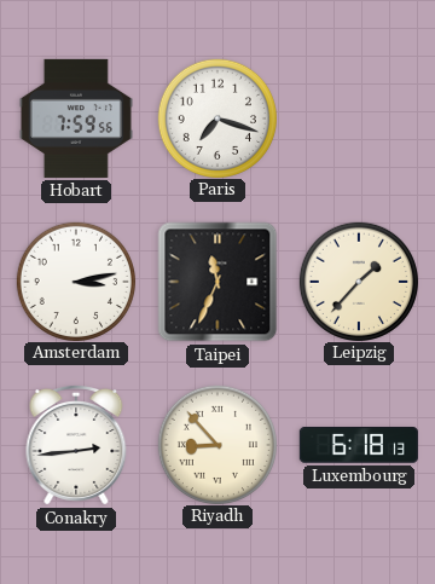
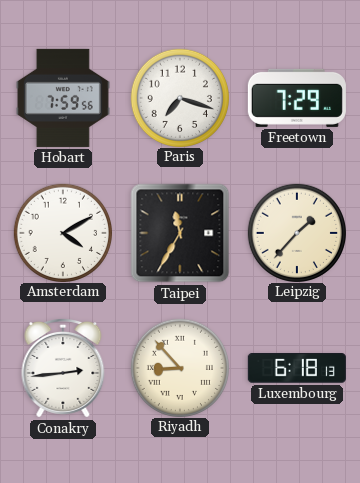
Freetown: none -> 7:29 (297, 98)
Amsterdam: 3:13 -> 4:10 (62, 232)
Taipei: 11:34 -> 11:35 (180, 233)
